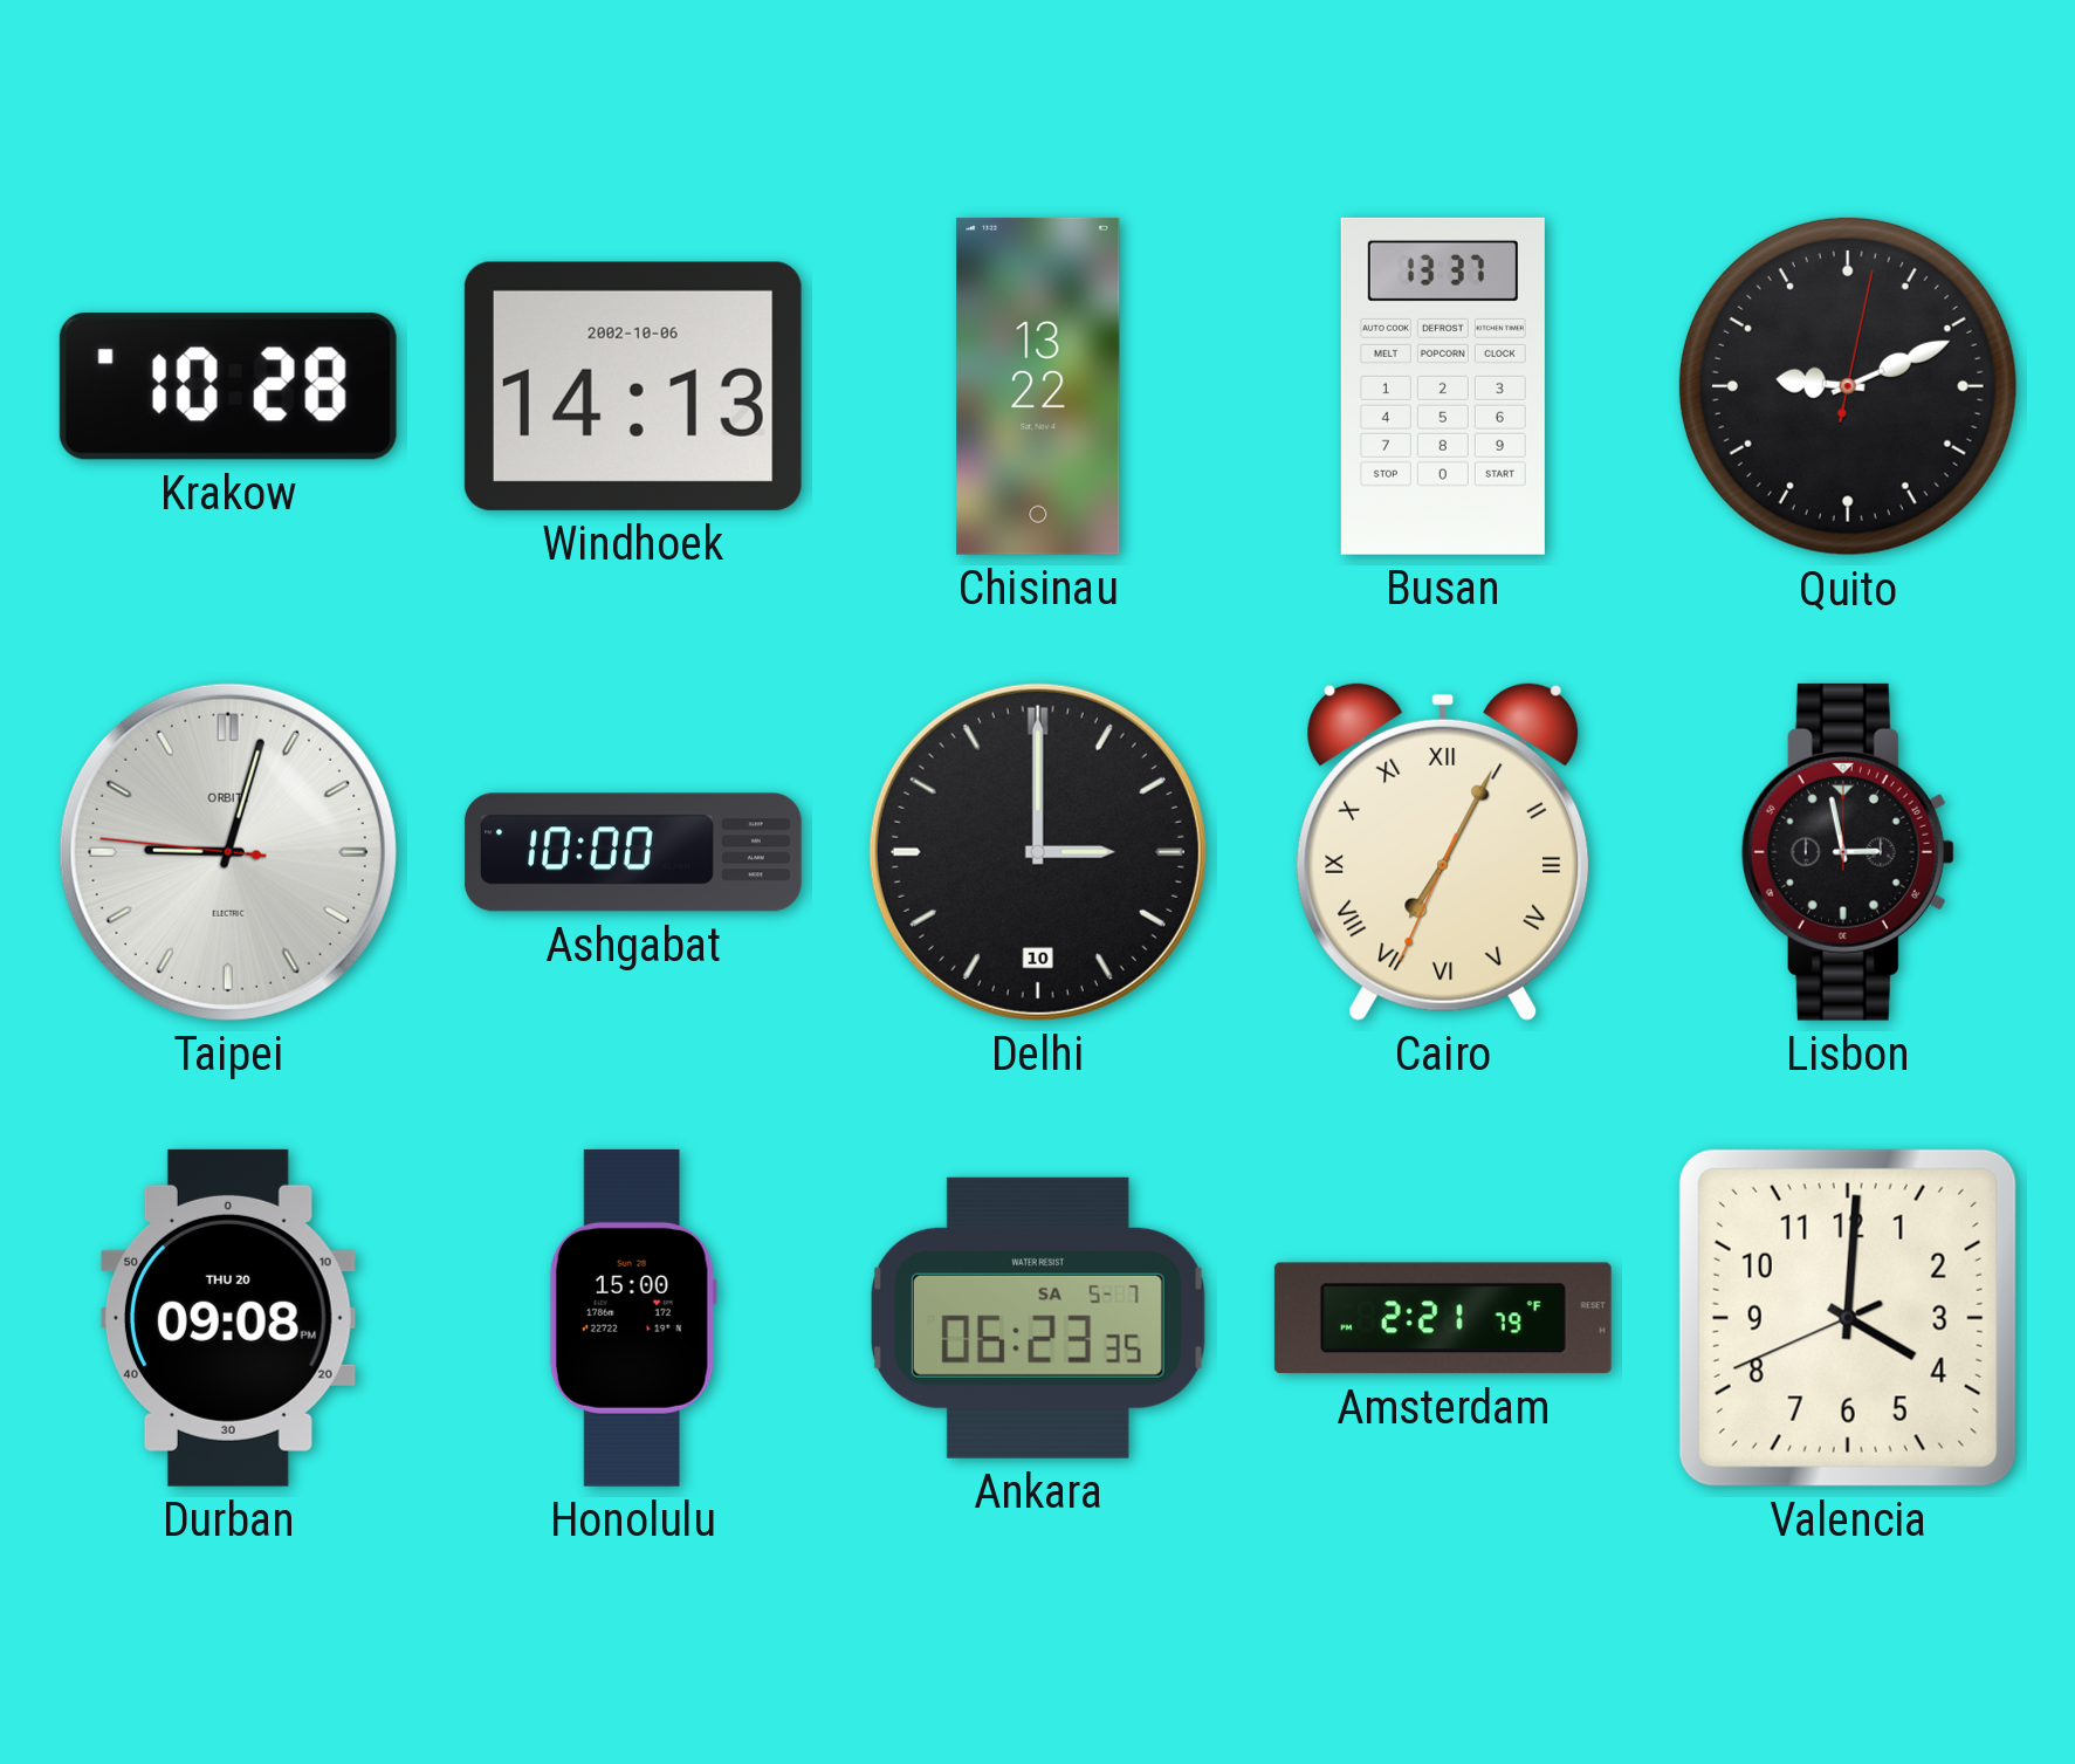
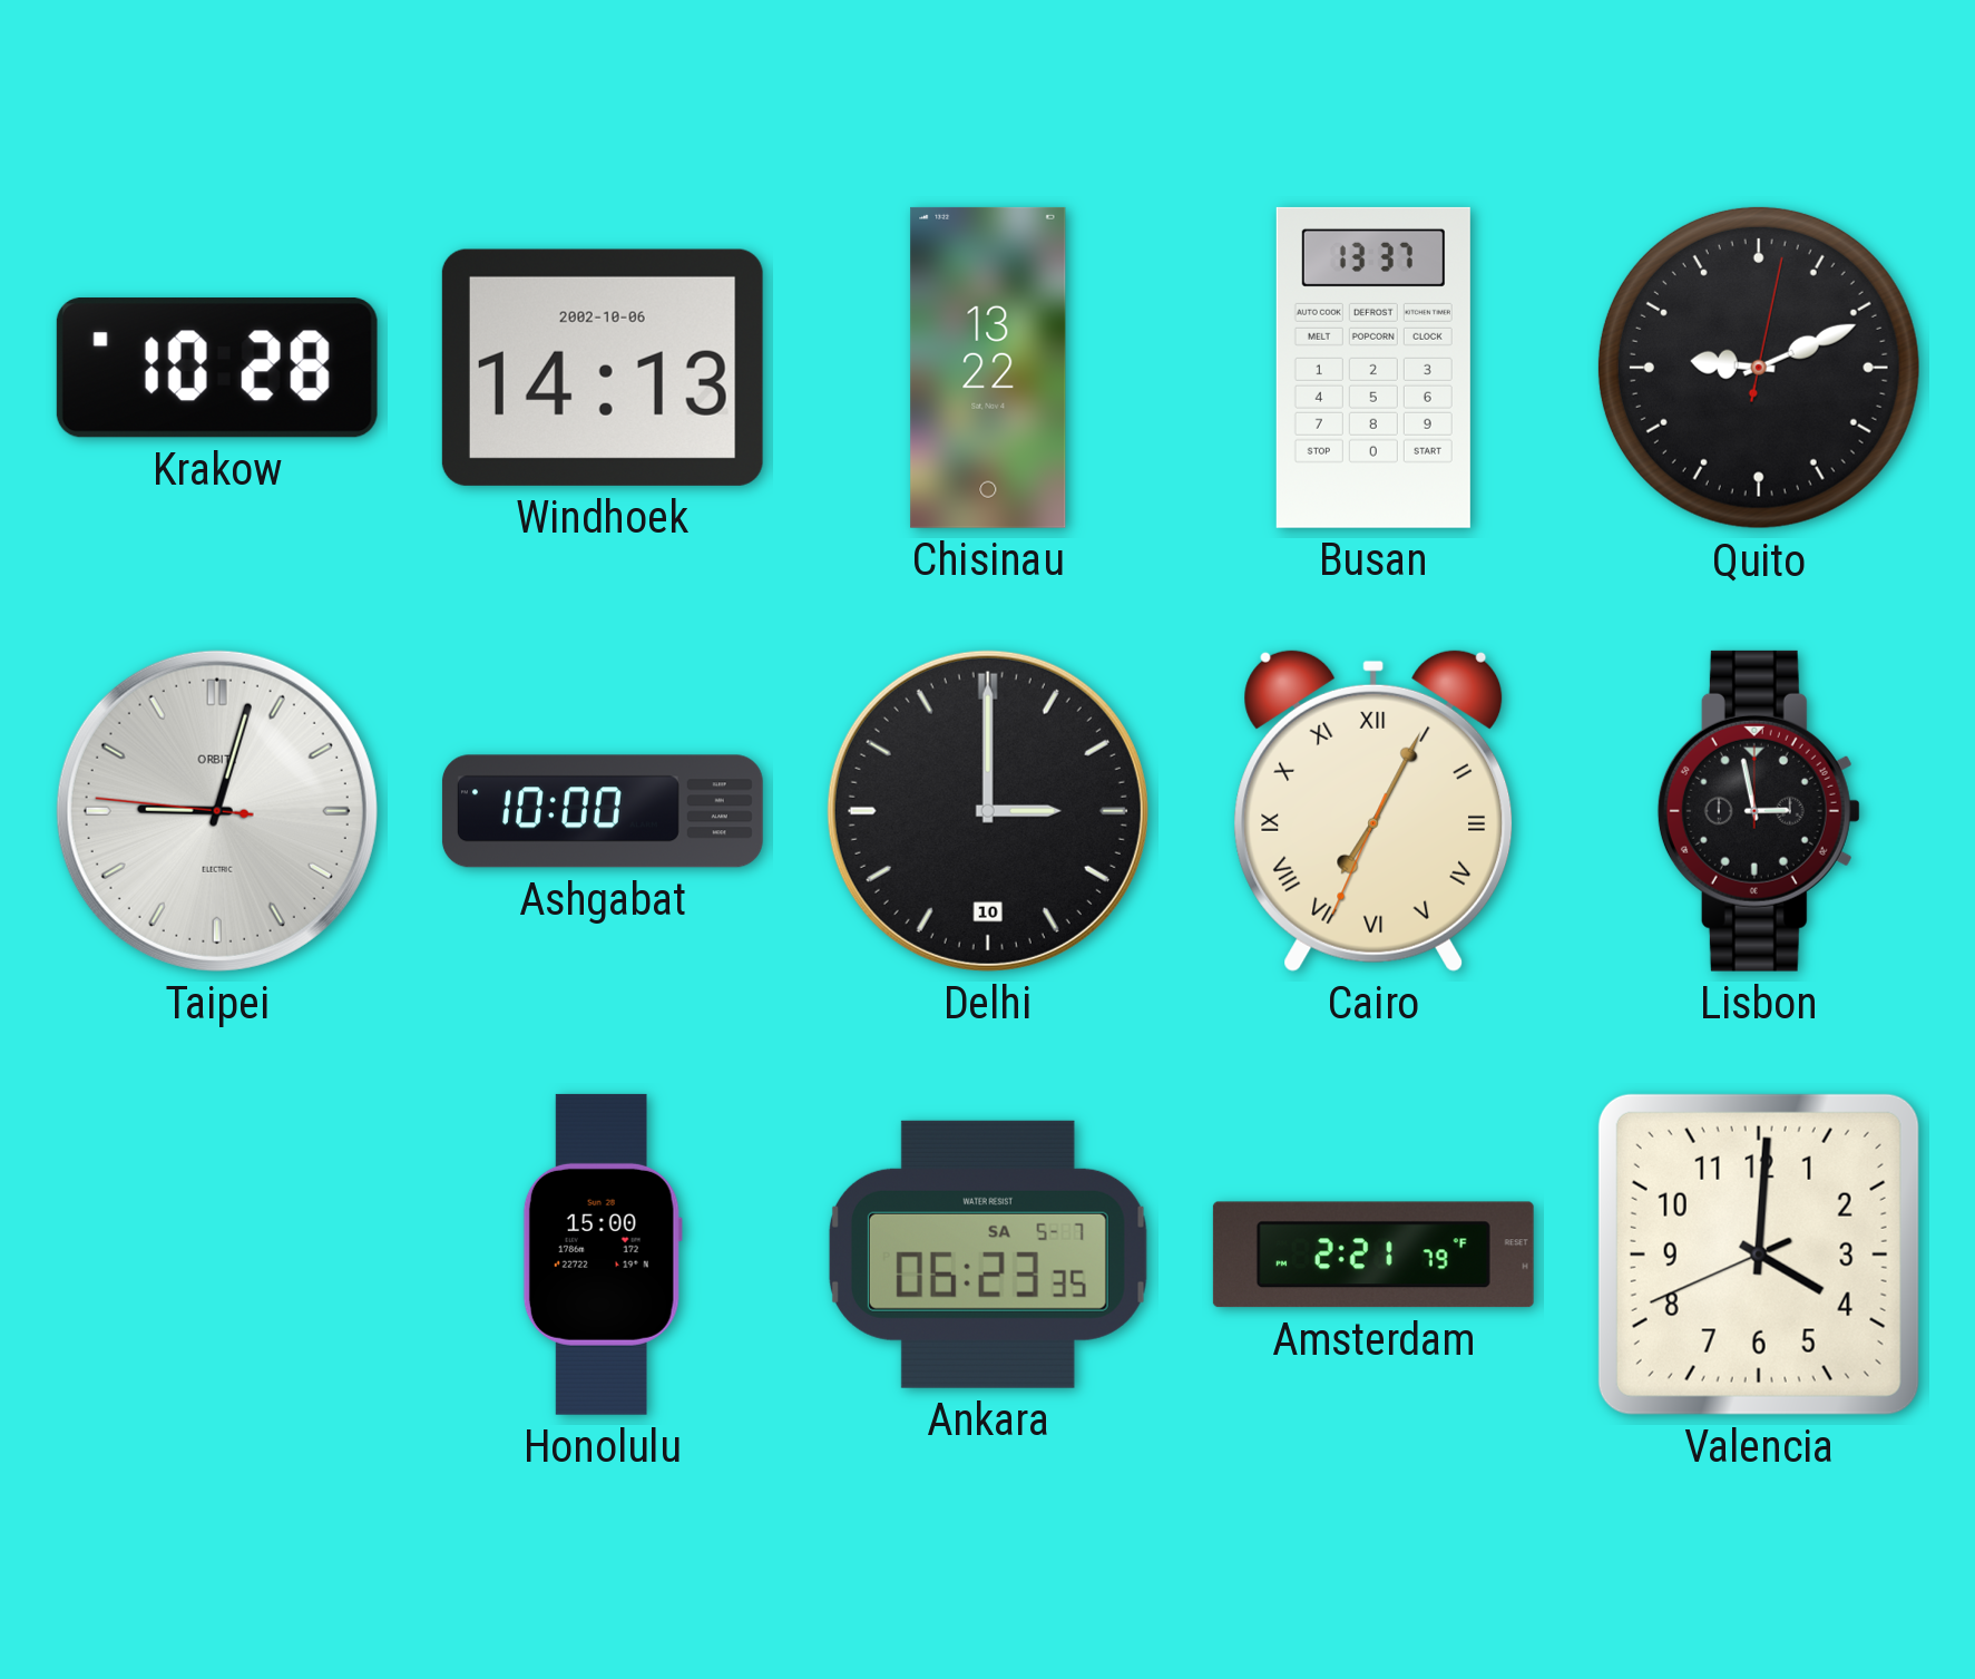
Durban: 09:08 -> none (228, 1318)
